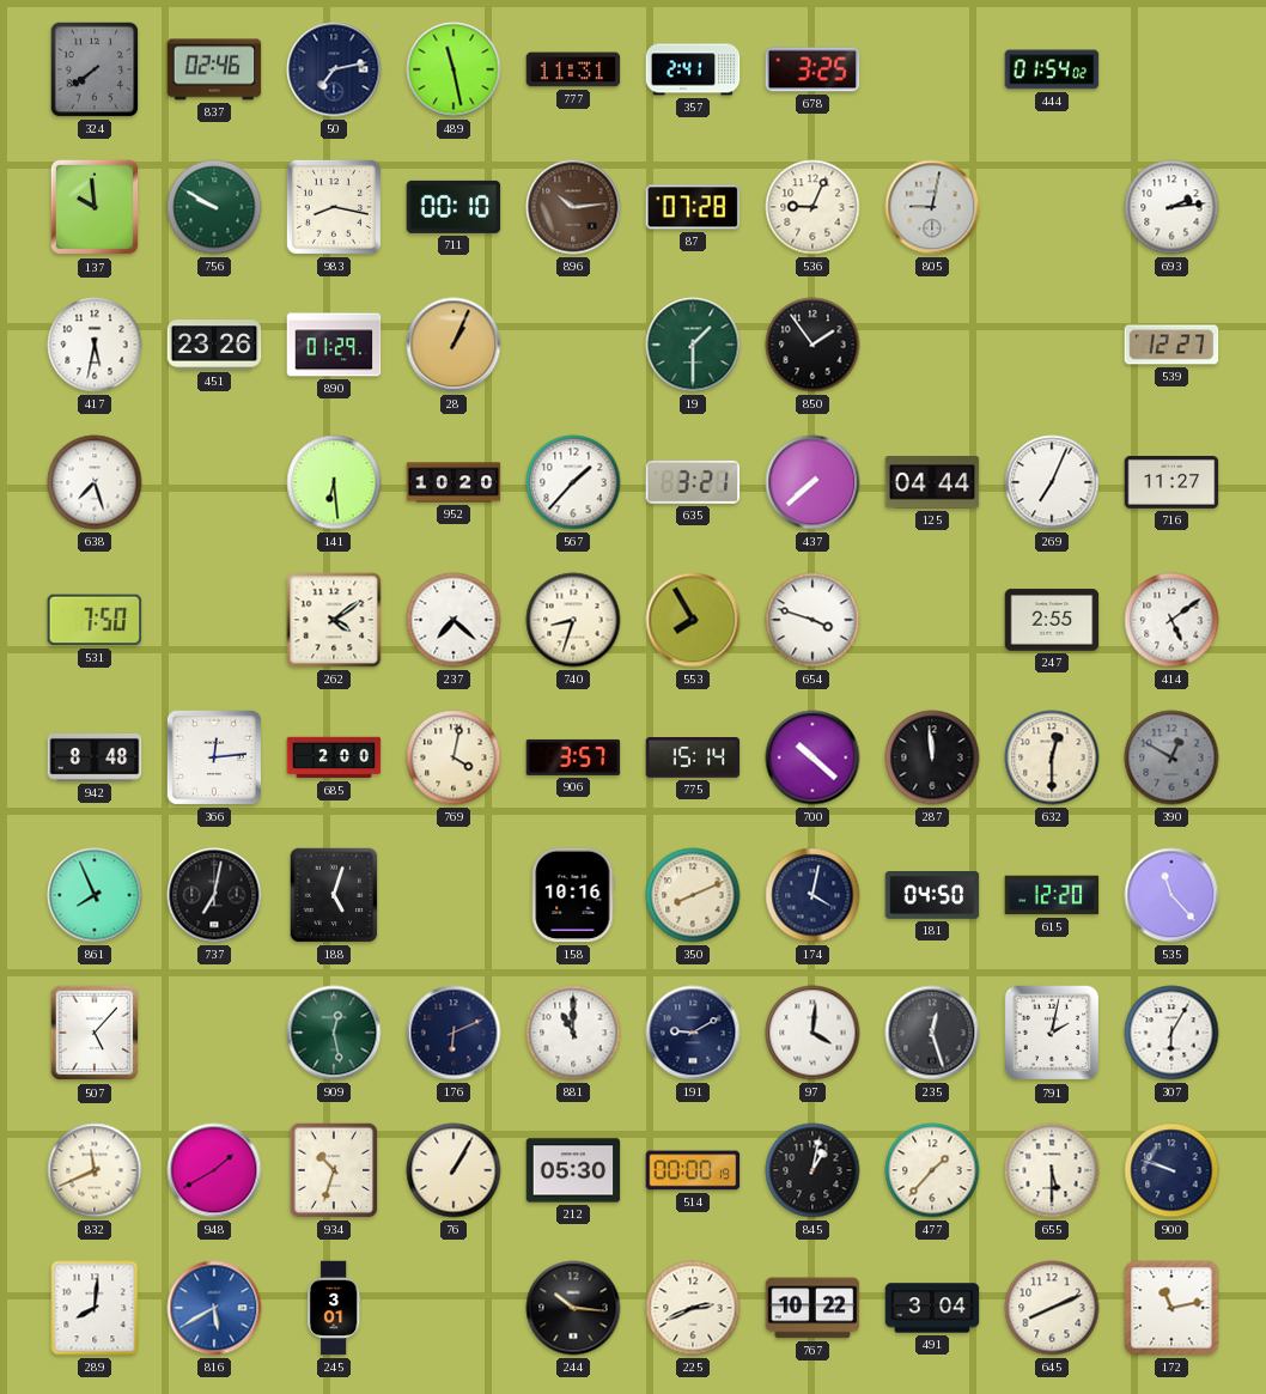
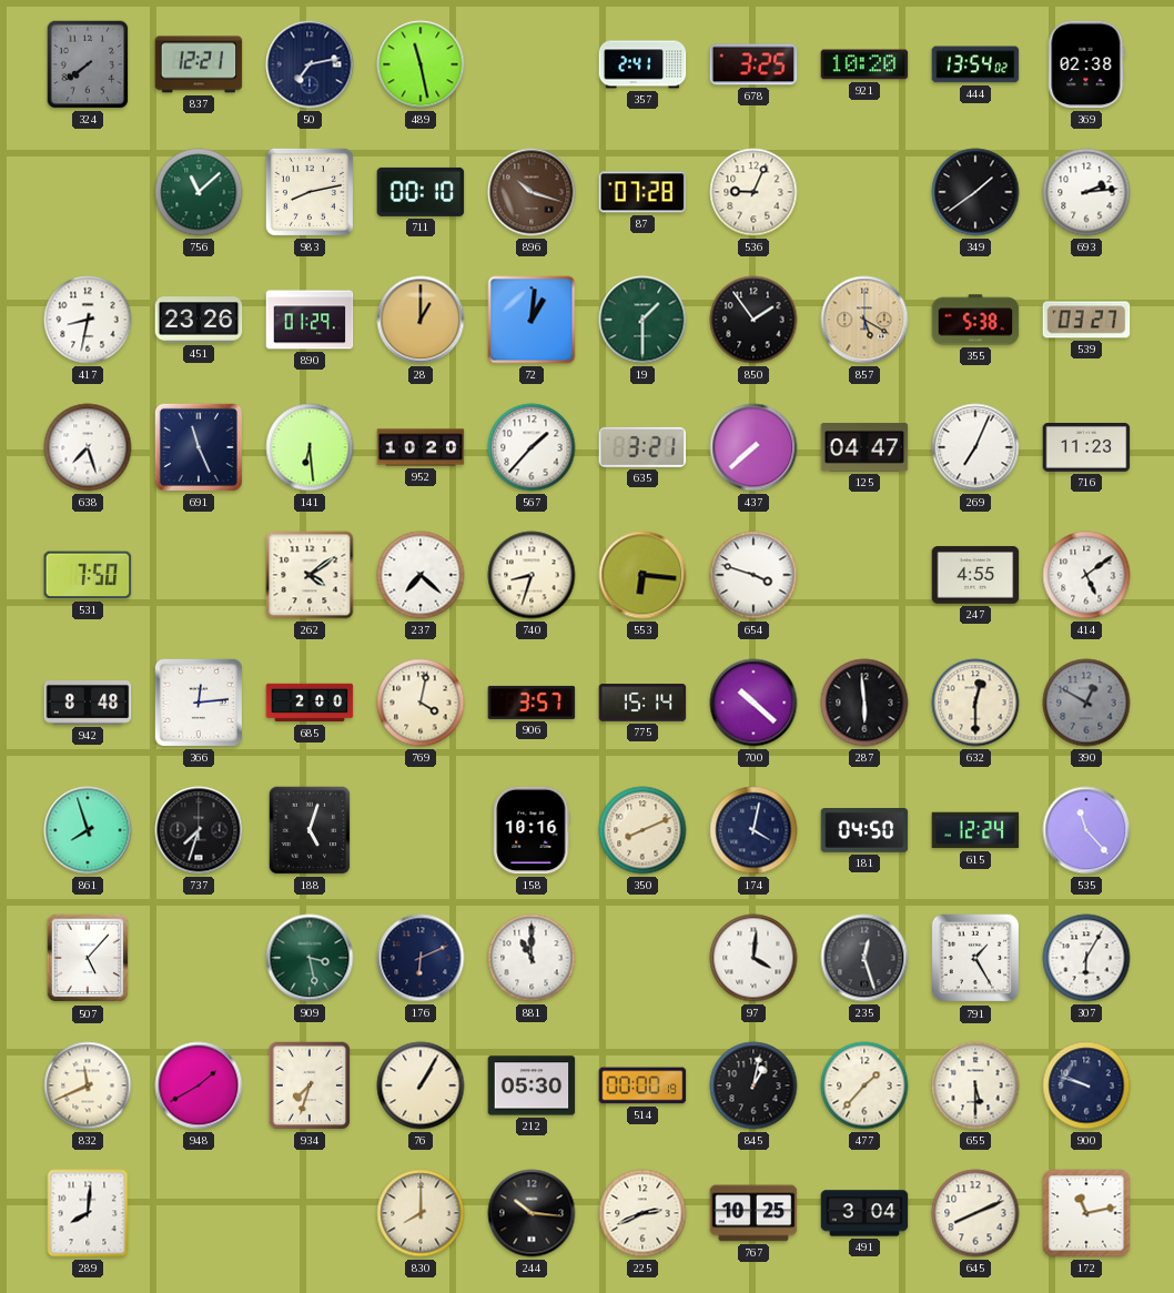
837: 02:46 -> 12:21 (199, 64)
777: 11:31 -> none (573, 69)
921: none -> 10:20 (864, 64)
444: 01:54 -> 13:54 (975, 64)
369: none -> 02:38 (1086, 64)
137: 9:59 -> none (95, 207)
756: 9:50 -> 11:08 (199, 192)
983: 8:17 -> 8:13 (310, 192)
896: 10:14 -> 10:18 (532, 192)
805: 9:02 -> none (932, 207)
349: none -> 1:39 (975, 192)
417: 5:32 -> 8:32 (88, 320)
28: 1:04 -> 1:00 (421, 320)
72: none -> 1:01 (532, 320)
857: none -> 5:20 (864, 320)
355: none -> 5:38 (975, 320)
539: 12:27 -> 03:27 (1086, 320)
691: none -> 11:26 (199, 447)
125: 04:44 -> 04:47 (864, 447)
716: 11:27 -> 11:23 (1086, 448)
553: 7:55 -> 6:16 (642, 575)
247: 2:55 -> 4:55 (975, 575)
287: 11:59 -> 5:59 (864, 703)
861: 7:56 -> 7:57 (88, 830)
737: 7:02 -> 7:33 (199, 830)
615: 12:20 -> 12:24 (975, 830)
909: 12:28 -> 3:28 (310, 958)
191: 9:10 -> none (693, 1033)
791: 2:02 -> 1:25 (975, 958)
934: 10:33 -> 7:33 (310, 1085)
816: 5:40 -> none (214, 1308)
245: 3:01 -> none (334, 1308)
830: none -> 8:00 (421, 1213)
767: 10:22 -> 10:25 (753, 1213)
